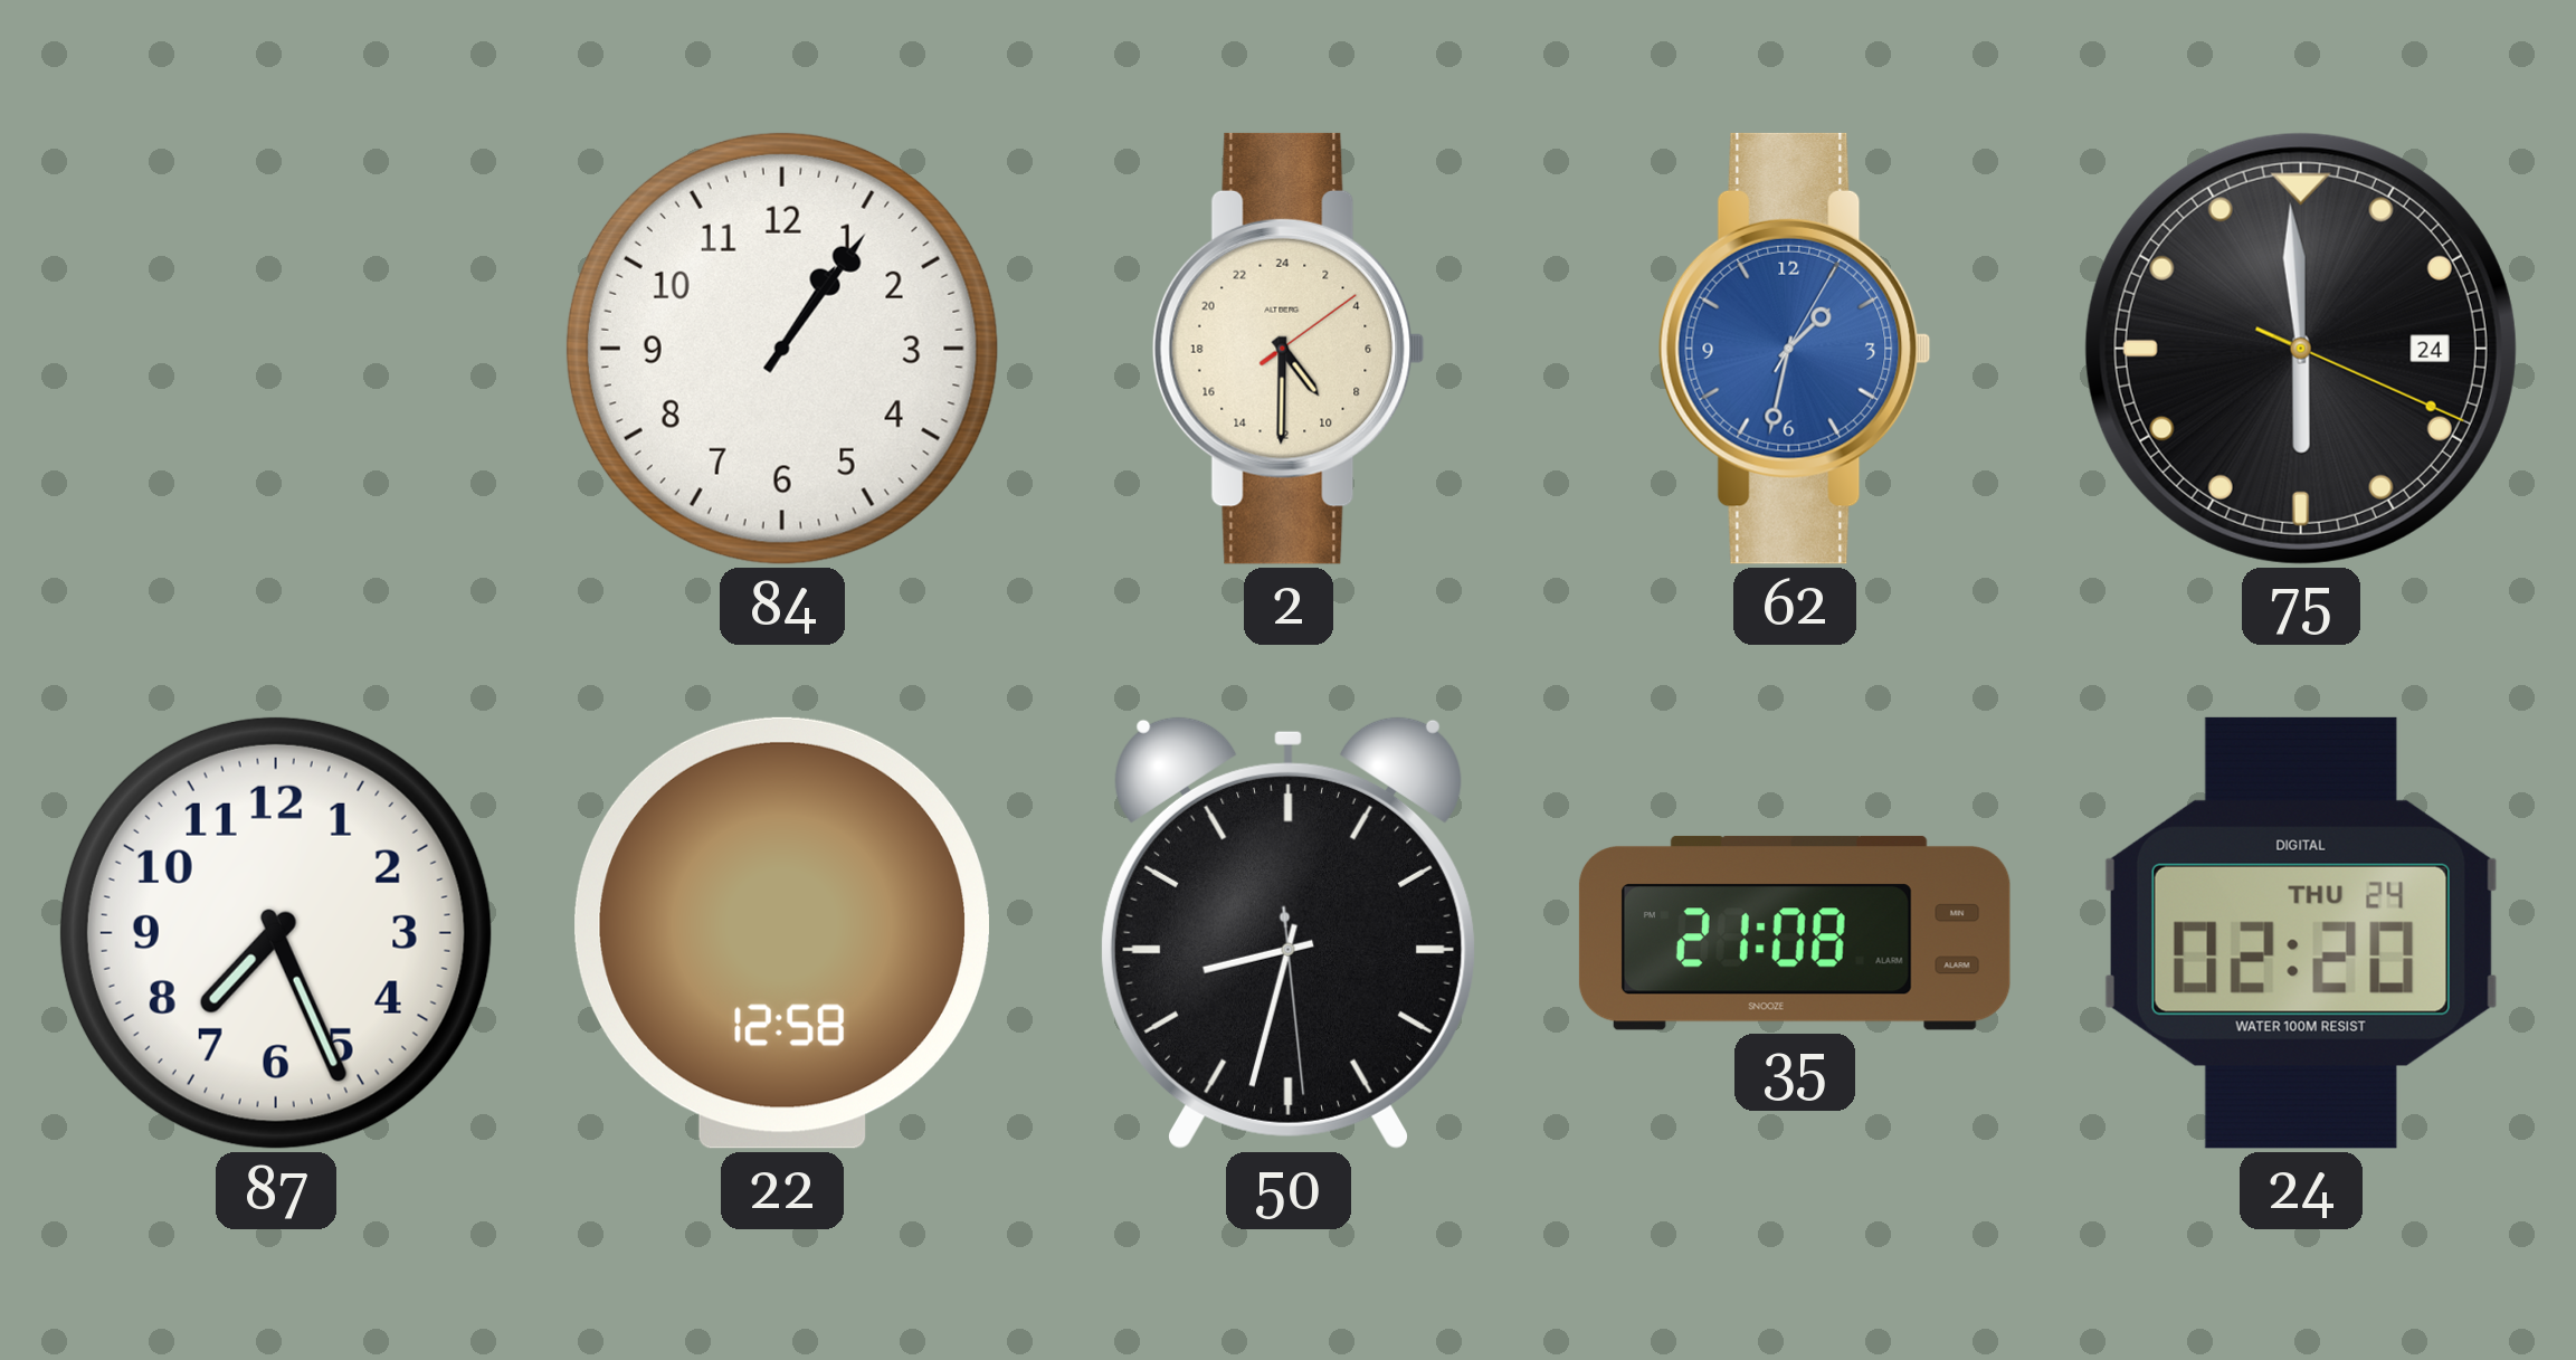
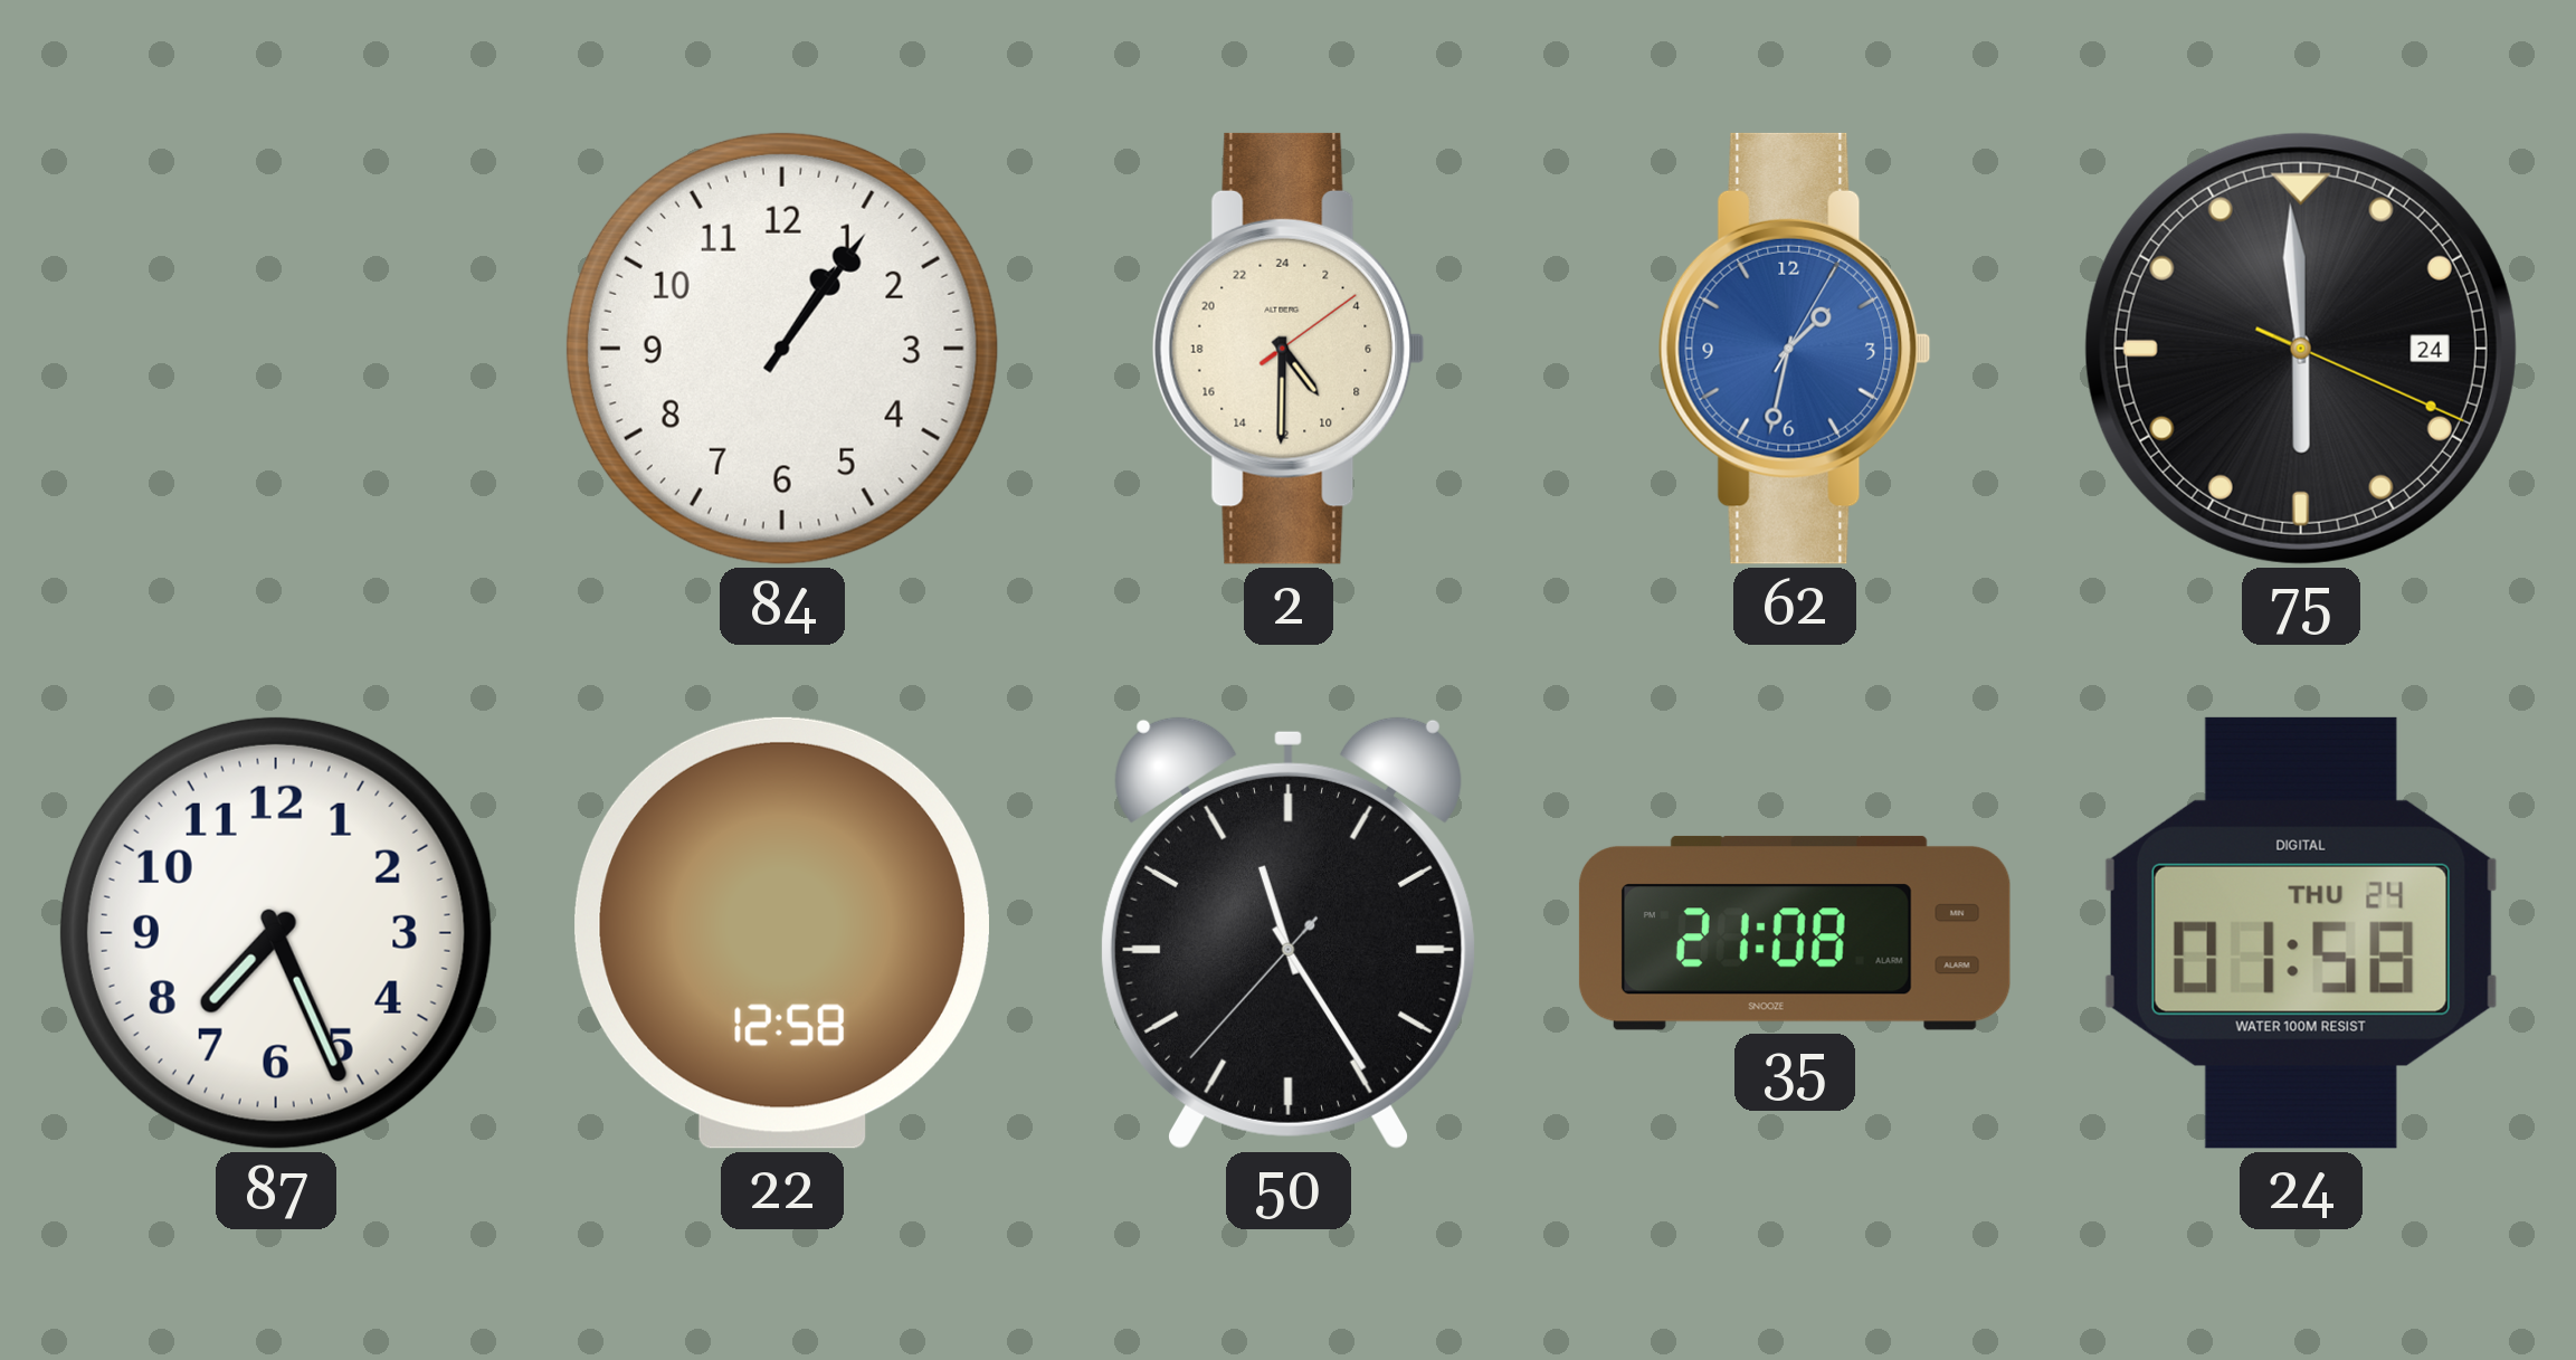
50: 8:32 -> 11:24 (1289, 932)
24: 02:20 -> 01:58 (2301, 933)
